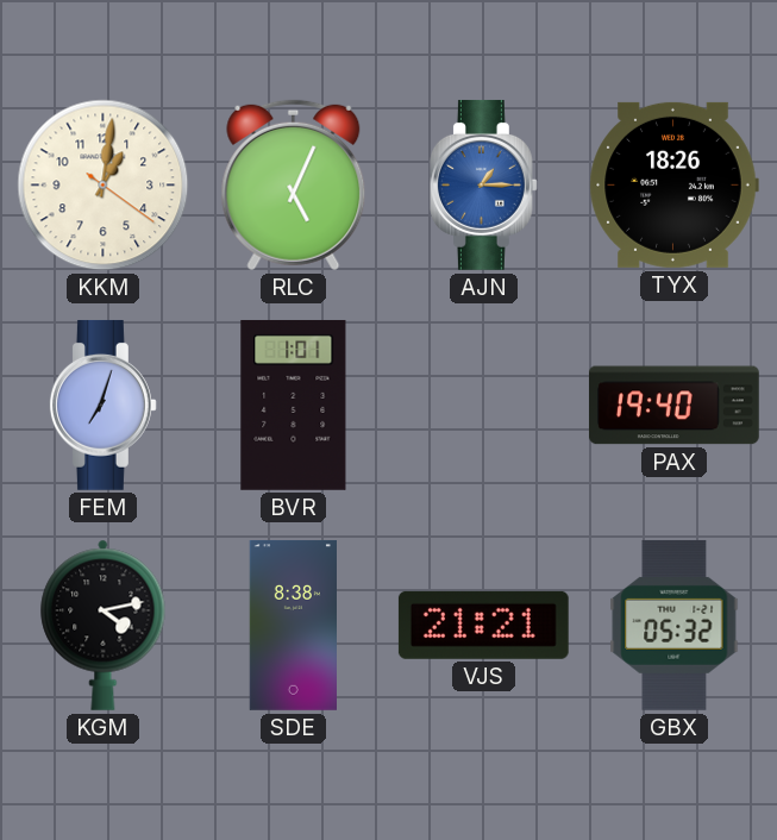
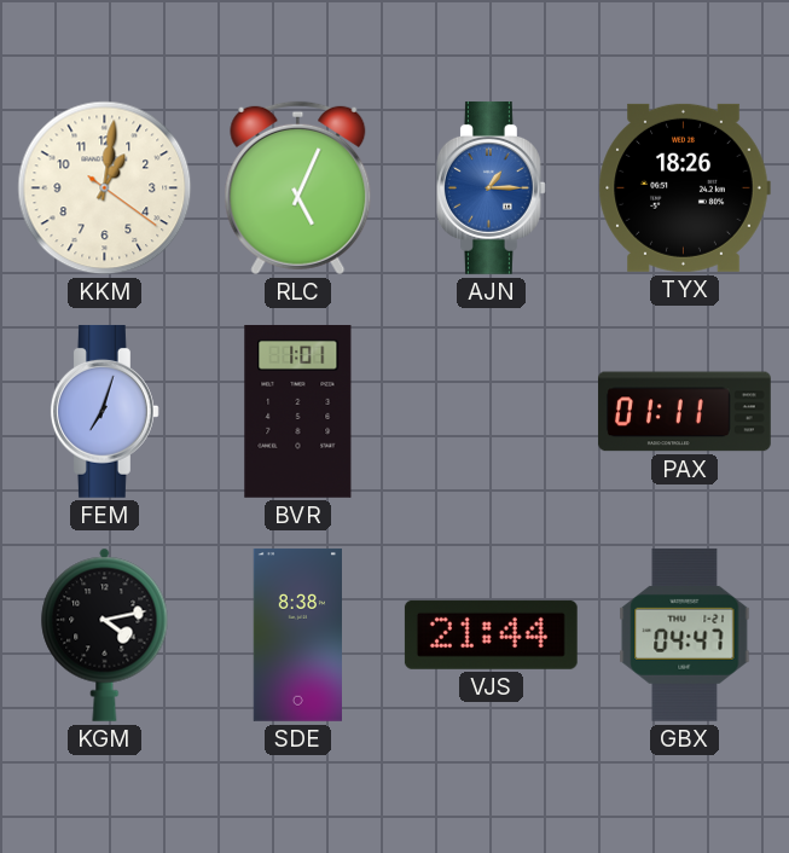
PAX: 19:40 -> 01:11 (684, 412)
VJS: 21:21 -> 21:44 (491, 634)
GBX: 05:32 -> 04:47 (685, 634)
